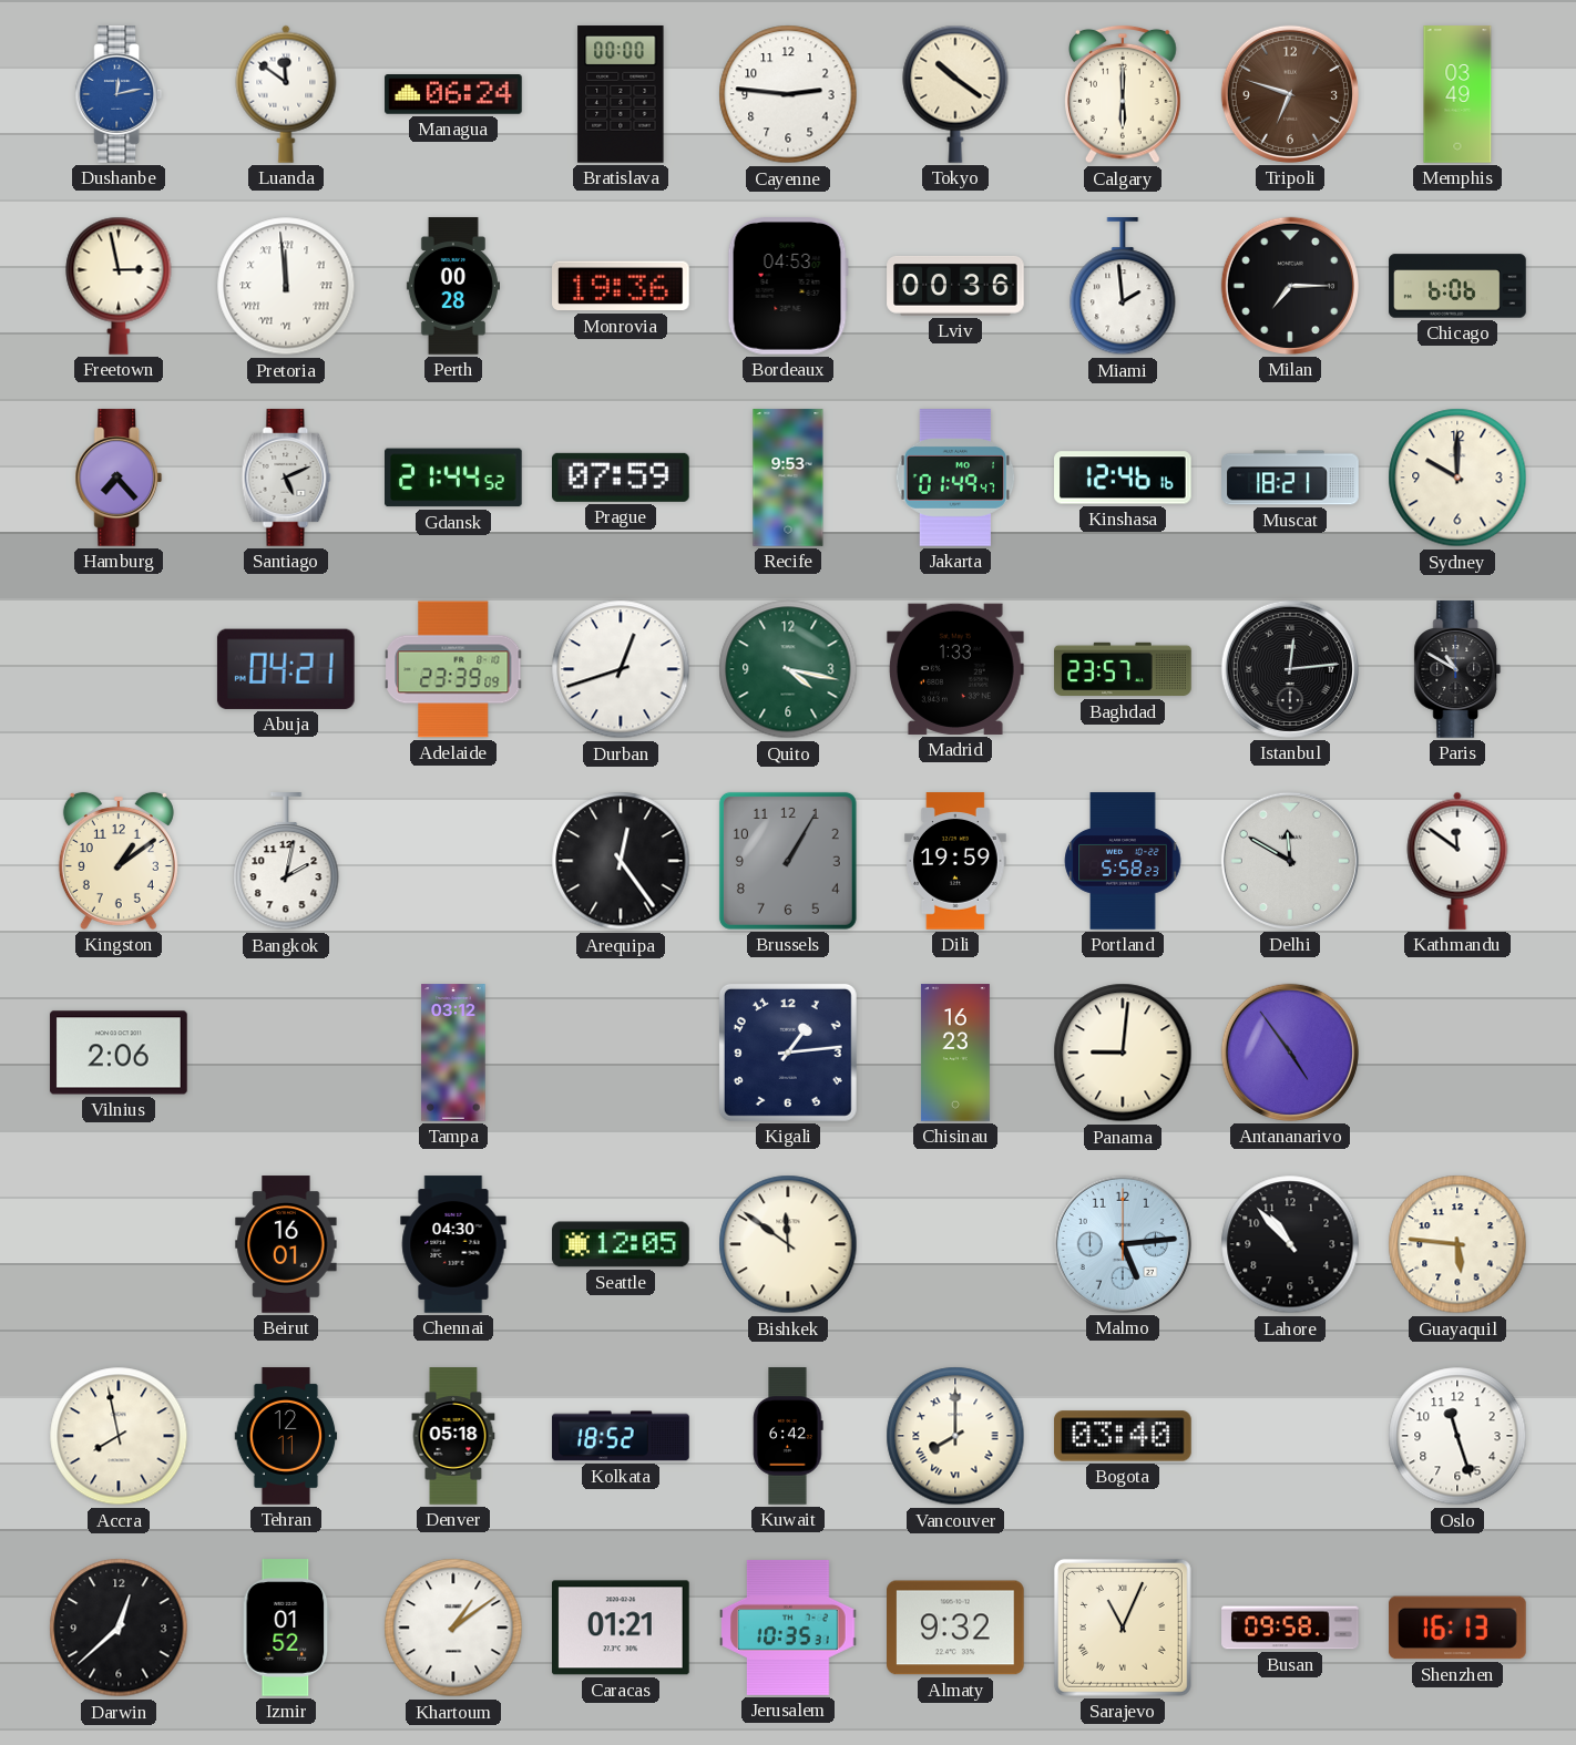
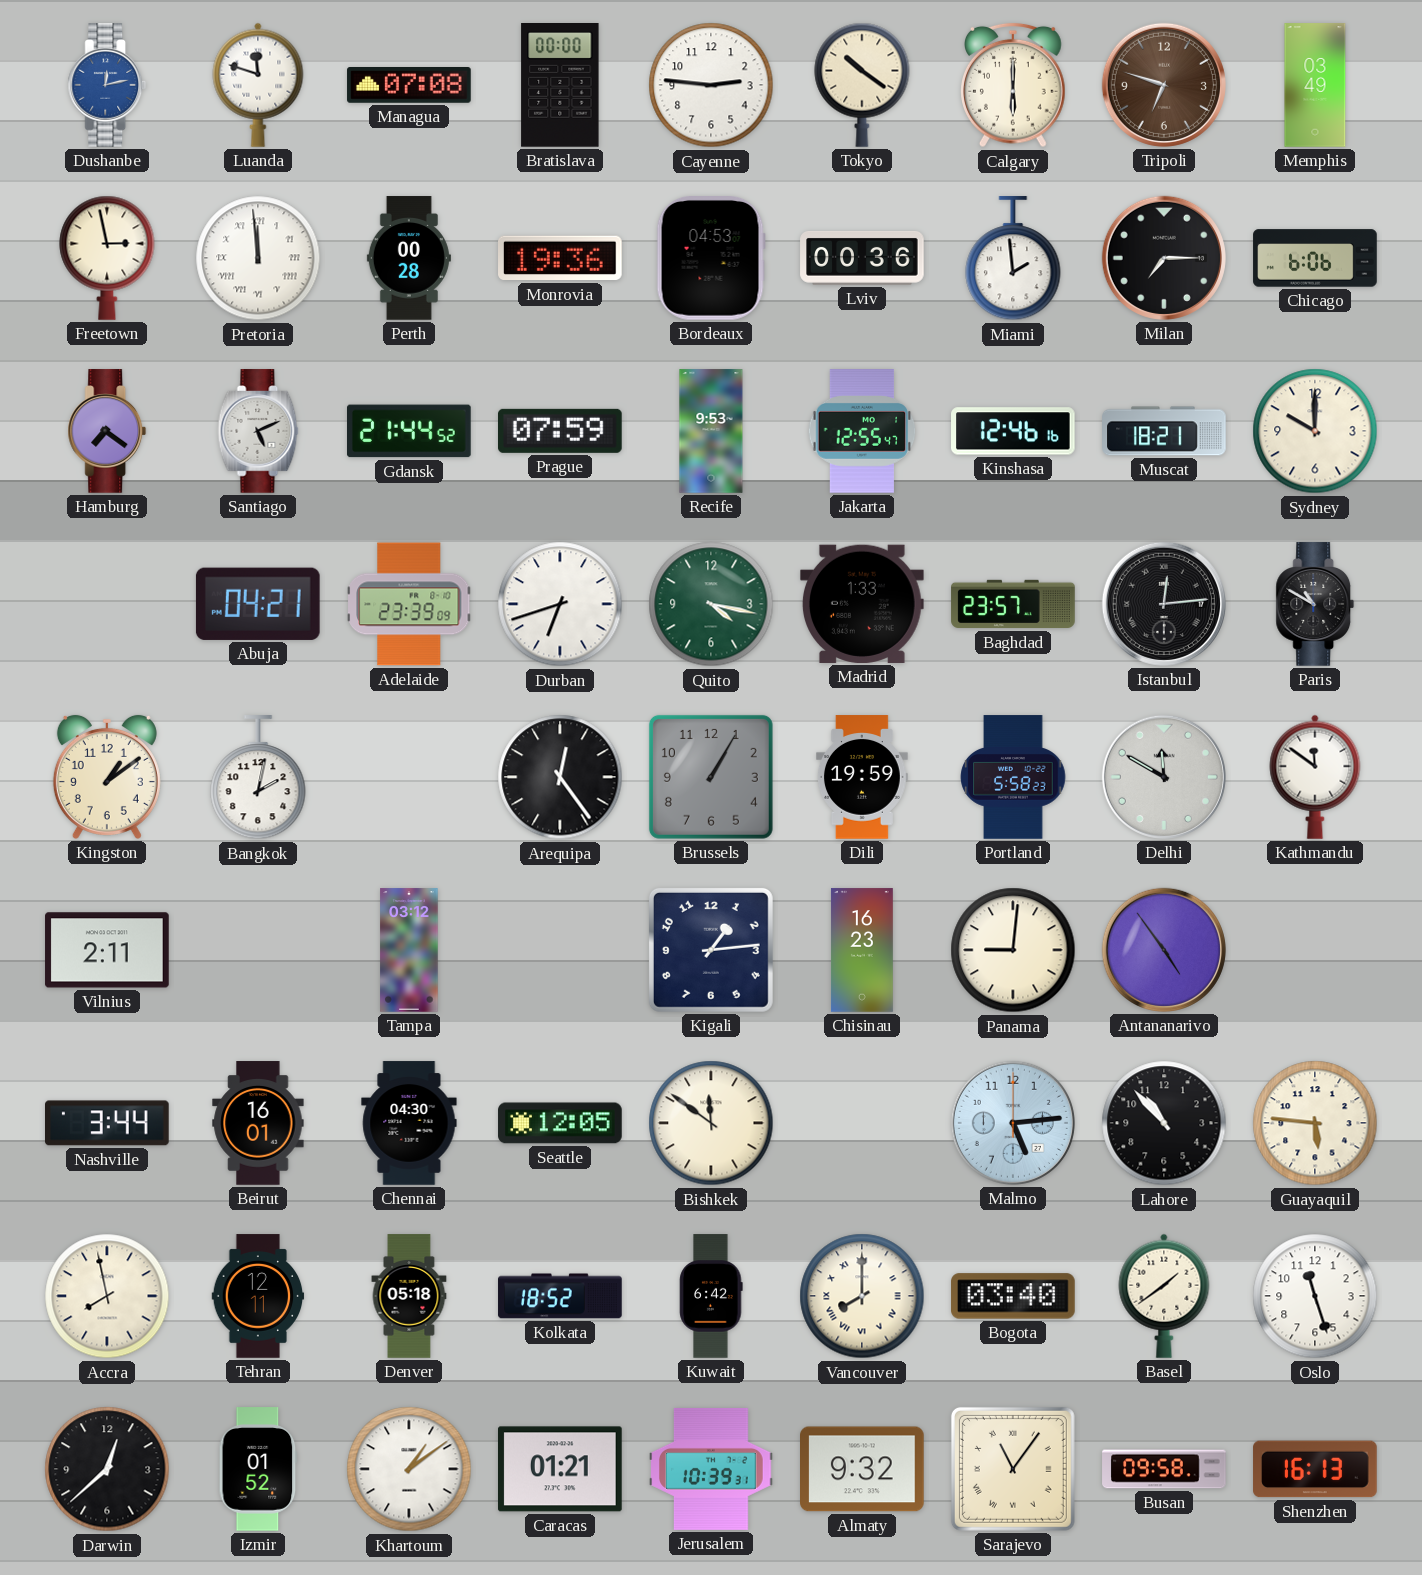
Luanda: 11:51 -> 11:48 (258, 85)
Managua: 06:24 -> 07:08 (409, 86)
Hamburg: 7:23 -> 7:21 (107, 431)
Jakarta: 01:49 -> 12:55 (862, 431)
Durban: 12:42 -> 6:42 (560, 604)
Vilnius: 2:06 -> 2:11 (107, 950)
Nashville: none -> 3:44 (108, 1123)
Basel: none -> 1:39 (1164, 1296)
Jerusalem: 10:35 -> 10:39 (711, 1469)
Sarajevo: 11:04 -> 11:06 (1013, 1469)
